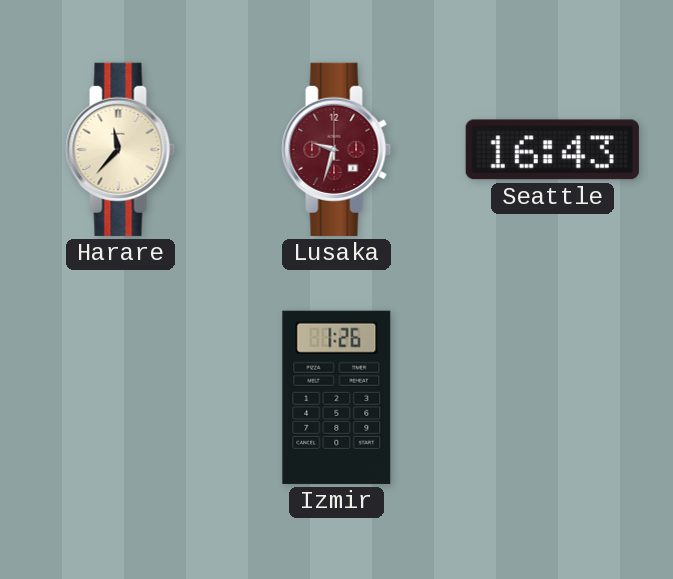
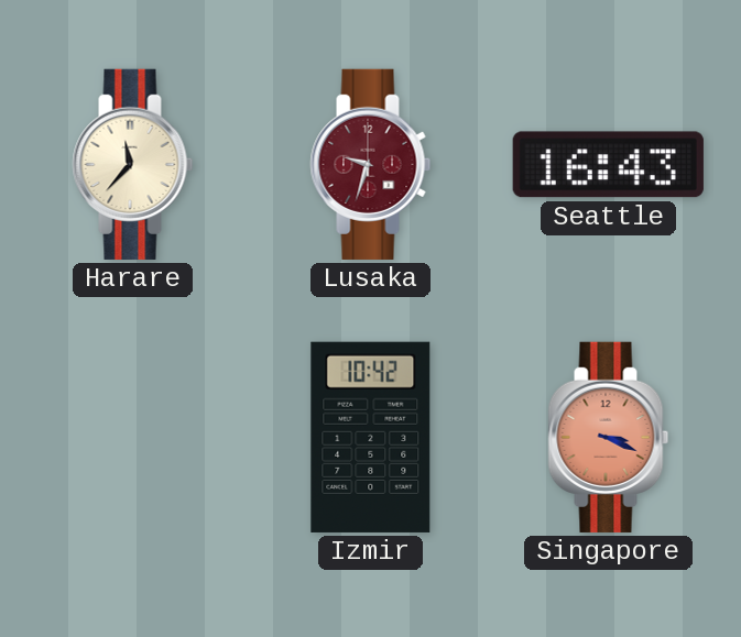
Izmir: 1:26 -> 10:42 (371, 437)
Singapore: none -> 3:19 (609, 437)
